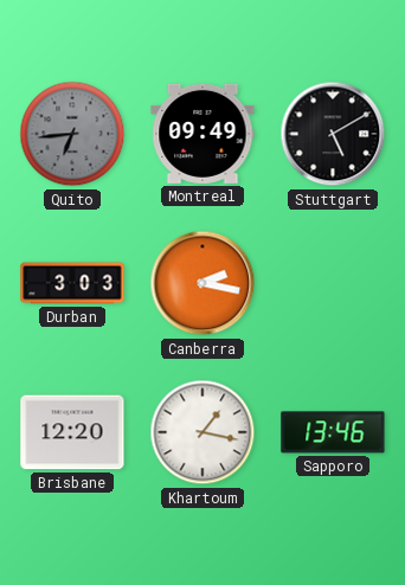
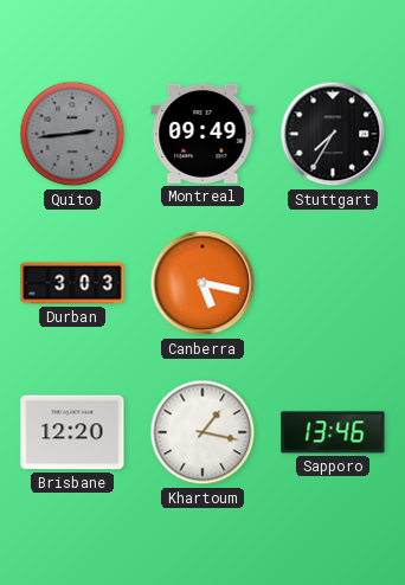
Quito: 6:44 -> 2:44 (72, 134)
Stuttgart: 5:10 -> 7:35 (333, 134)
Canberra: 2:17 -> 5:17 (202, 283)
